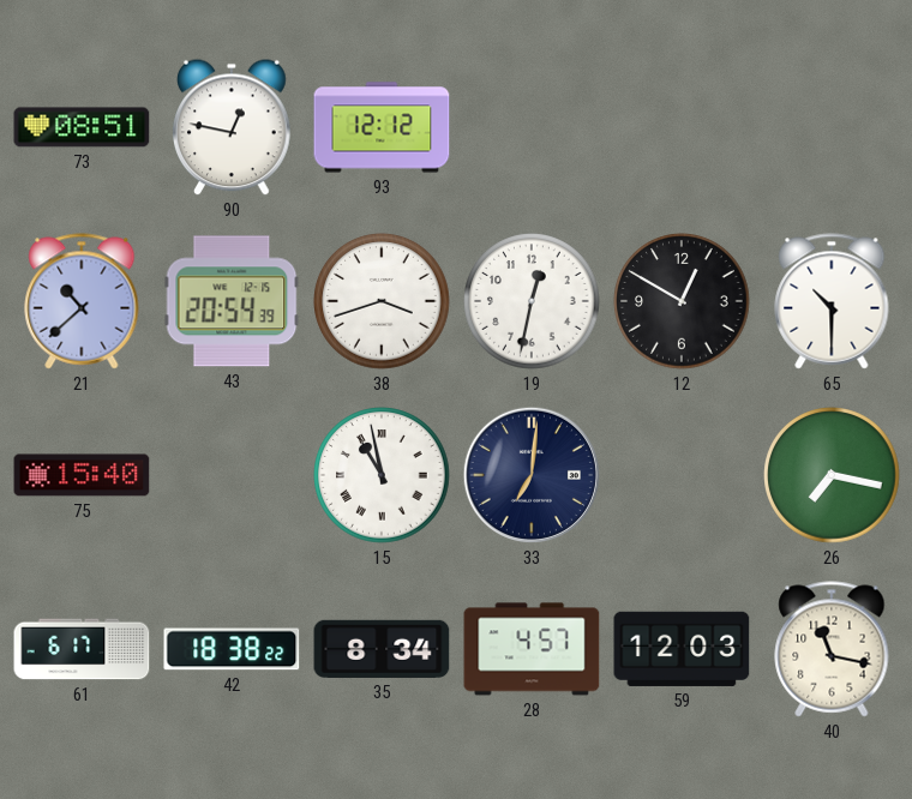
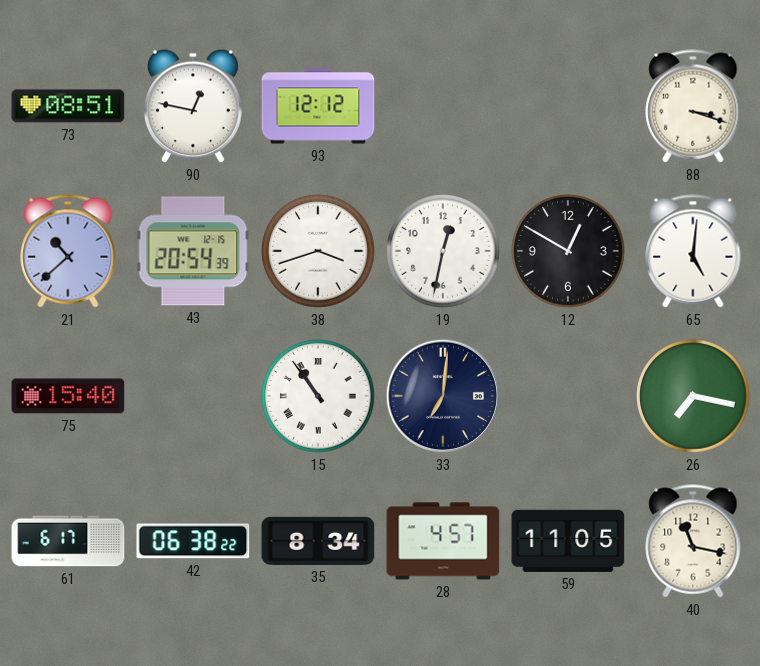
88: none -> 3:18 (693, 106)
65: 10:30 -> 5:01 (693, 251)
15: 10:58 -> 10:54 (318, 396)
42: 18:38 -> 06:38 (193, 541)
59: 12:03 -> 11:05 (568, 541)
